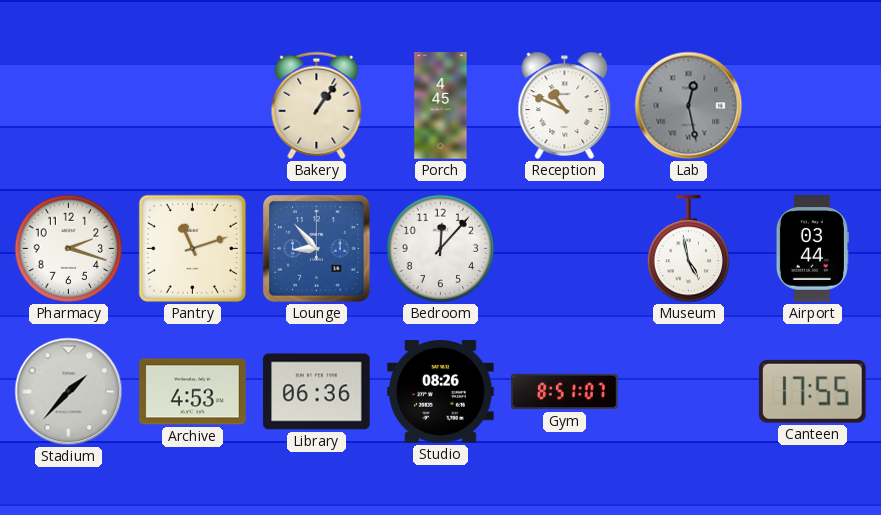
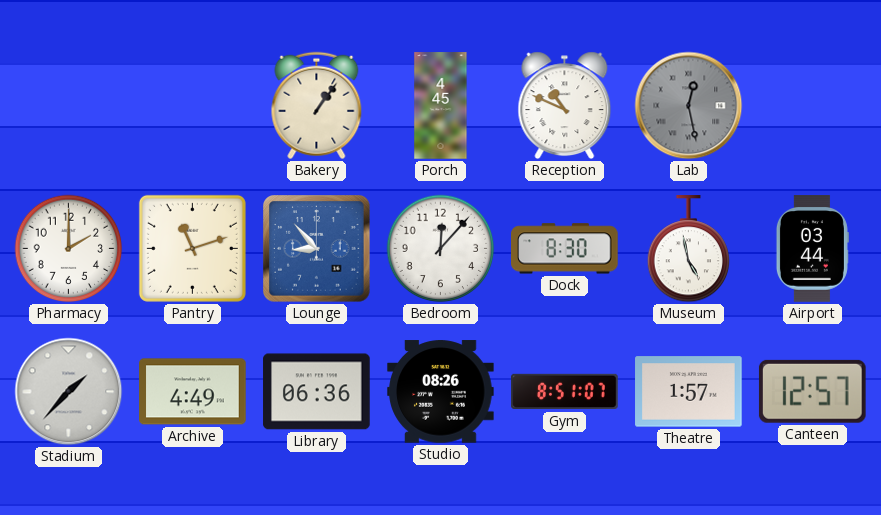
Pharmacy: 2:18 -> 2:00 (69, 249)
Dock: none -> 8:30 (565, 249)
Archive: 4:53 -> 4:49 (193, 392)
Theatre: none -> 1:57 (689, 392)
Canteen: 17:55 -> 12:57 (812, 391)
